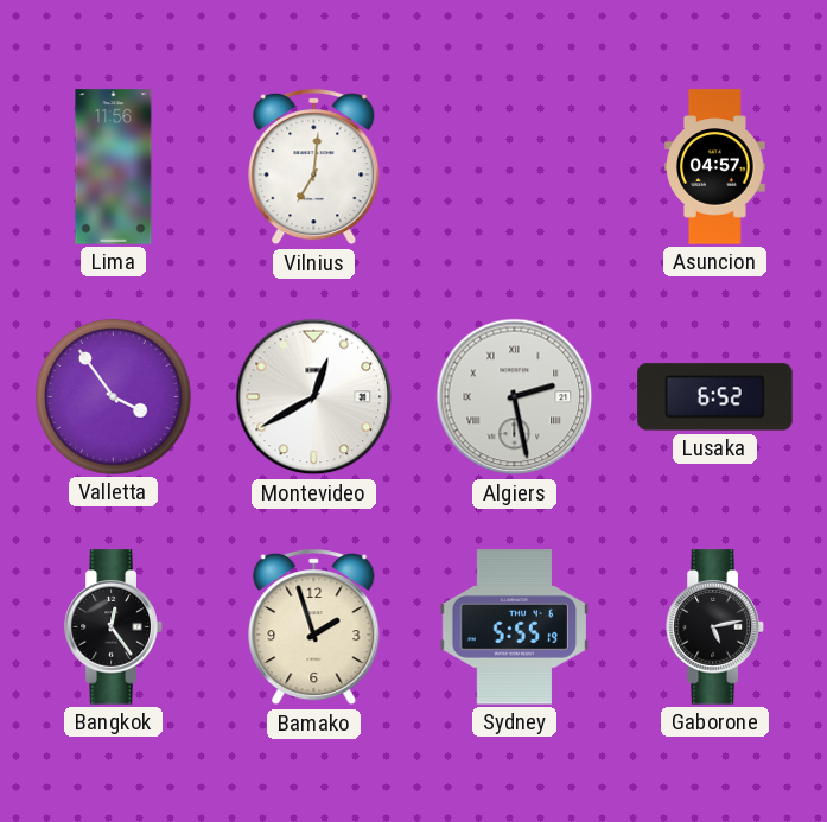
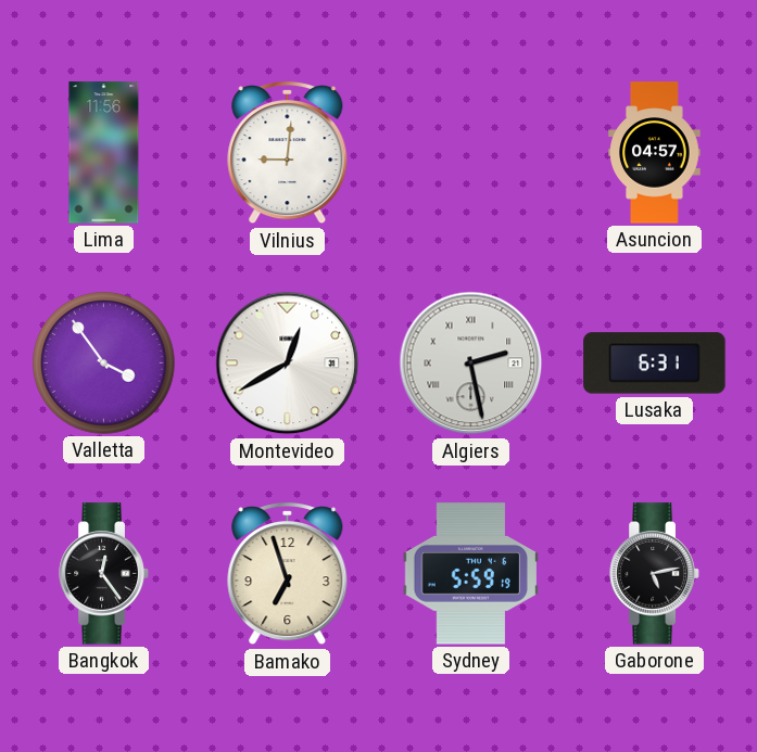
Vilnius: 7:01 -> 9:01 (288, 154)
Lusaka: 6:52 -> 6:31 (655, 364)
Bamako: 1:57 -> 6:57 (288, 575)
Sydney: 5:55 -> 5:59 (470, 574)
